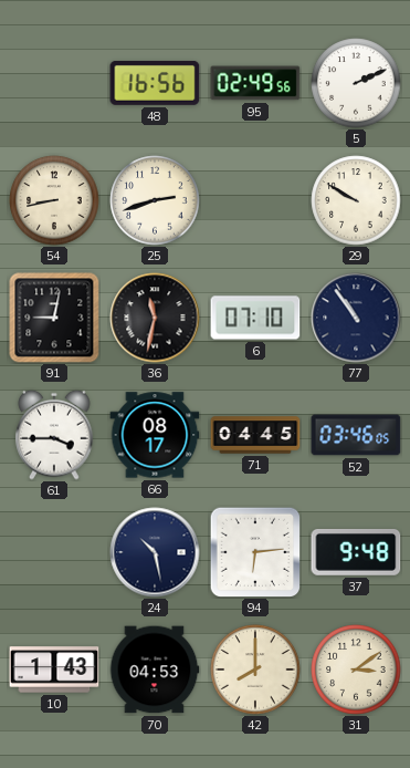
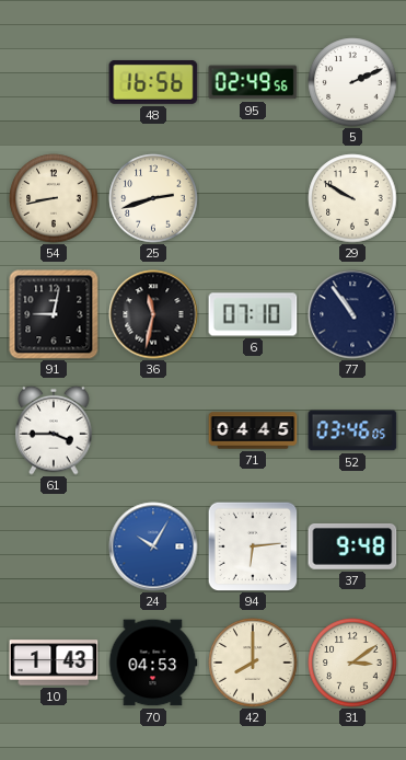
66: 08:17 -> none (155, 435)
24: 10:28 -> 10:05 (153, 546)
24 dial: navy -> blue (153, 546)
